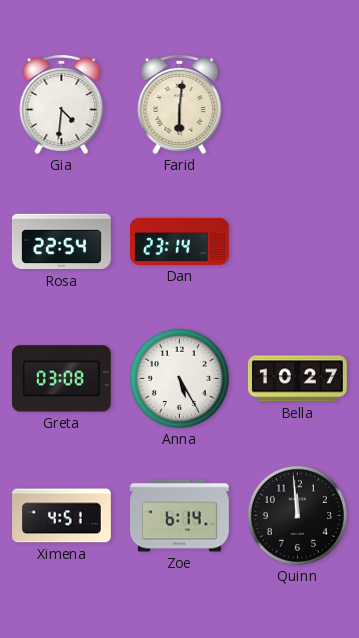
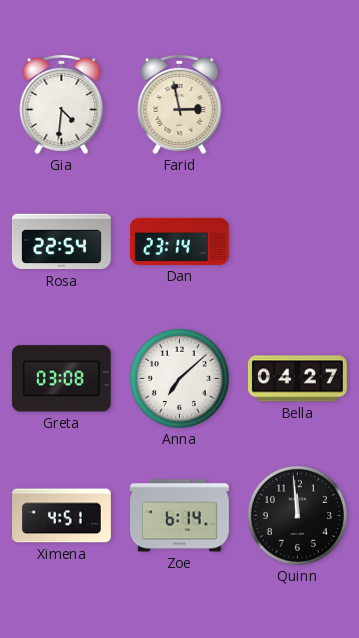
Farid: 6:01 -> 2:58 (180, 104)
Anna: 5:25 -> 7:08 (179, 378)
Bella: 10:27 -> 04:27 (297, 379)
